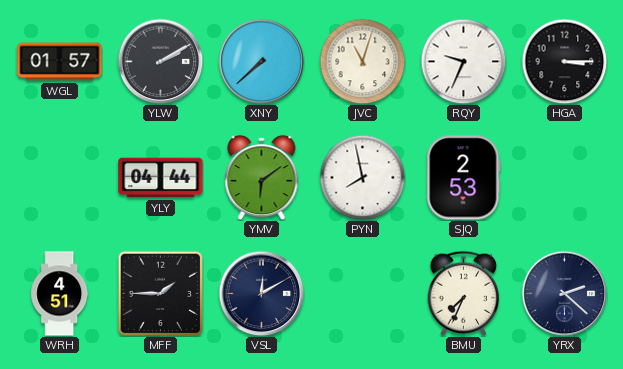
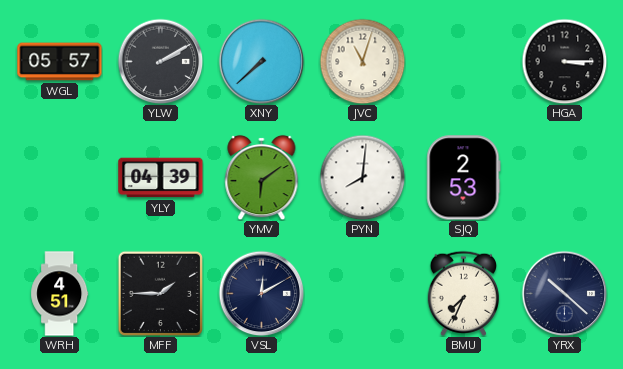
WGL: 01:57 -> 05:57 (60, 62)
RQY: 9:34 -> none (463, 61)
YLY: 04:44 -> 04:39 (161, 178)
PYN: 7:58 -> 8:01 (362, 177)
YRX: 2:22 -> 10:22 (564, 293)
